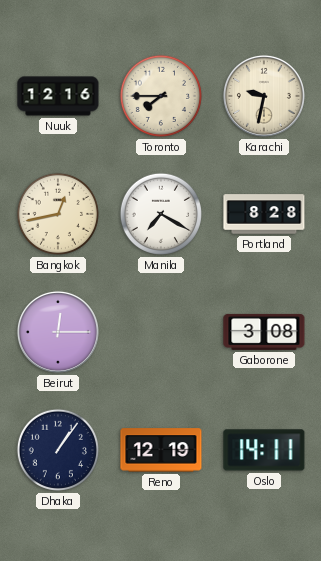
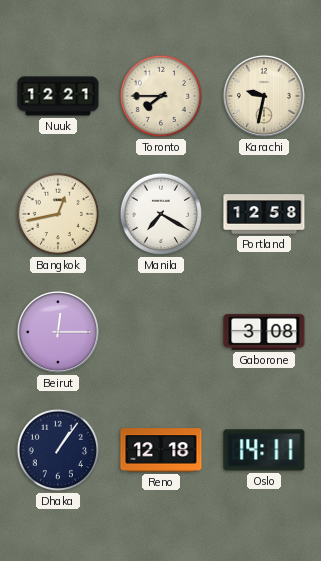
Nuuk: 12:16 -> 12:21 (58, 96)
Portland: 8:28 -> 12:58 (264, 214)
Reno: 12:19 -> 12:18 (161, 450)
